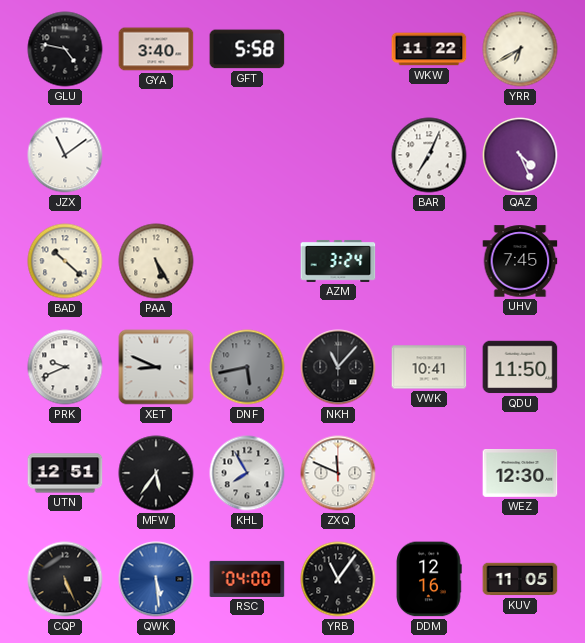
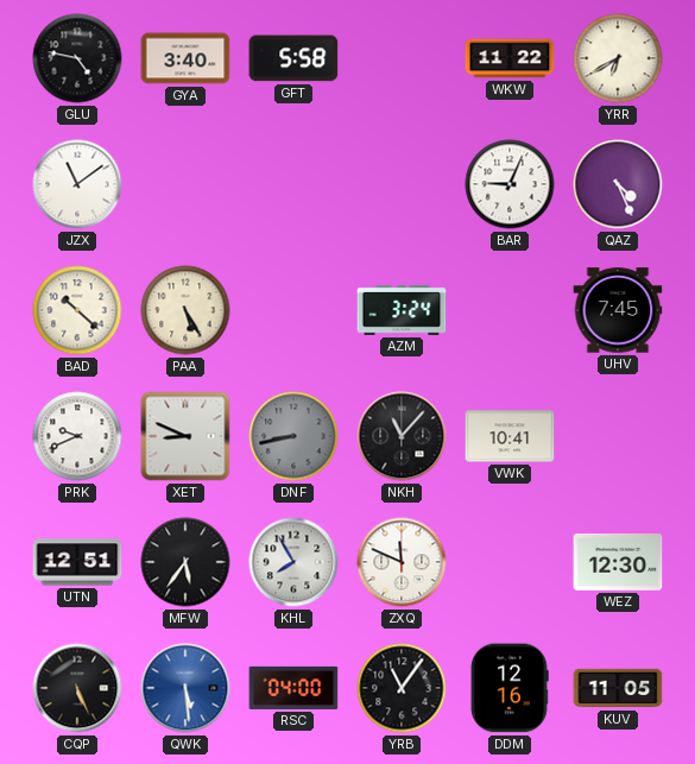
BAR: 7:04 -> 9:04 (510, 184)
DNF: 5:43 -> 8:43 (293, 436)
QDU: 11:50 -> none (520, 367)
